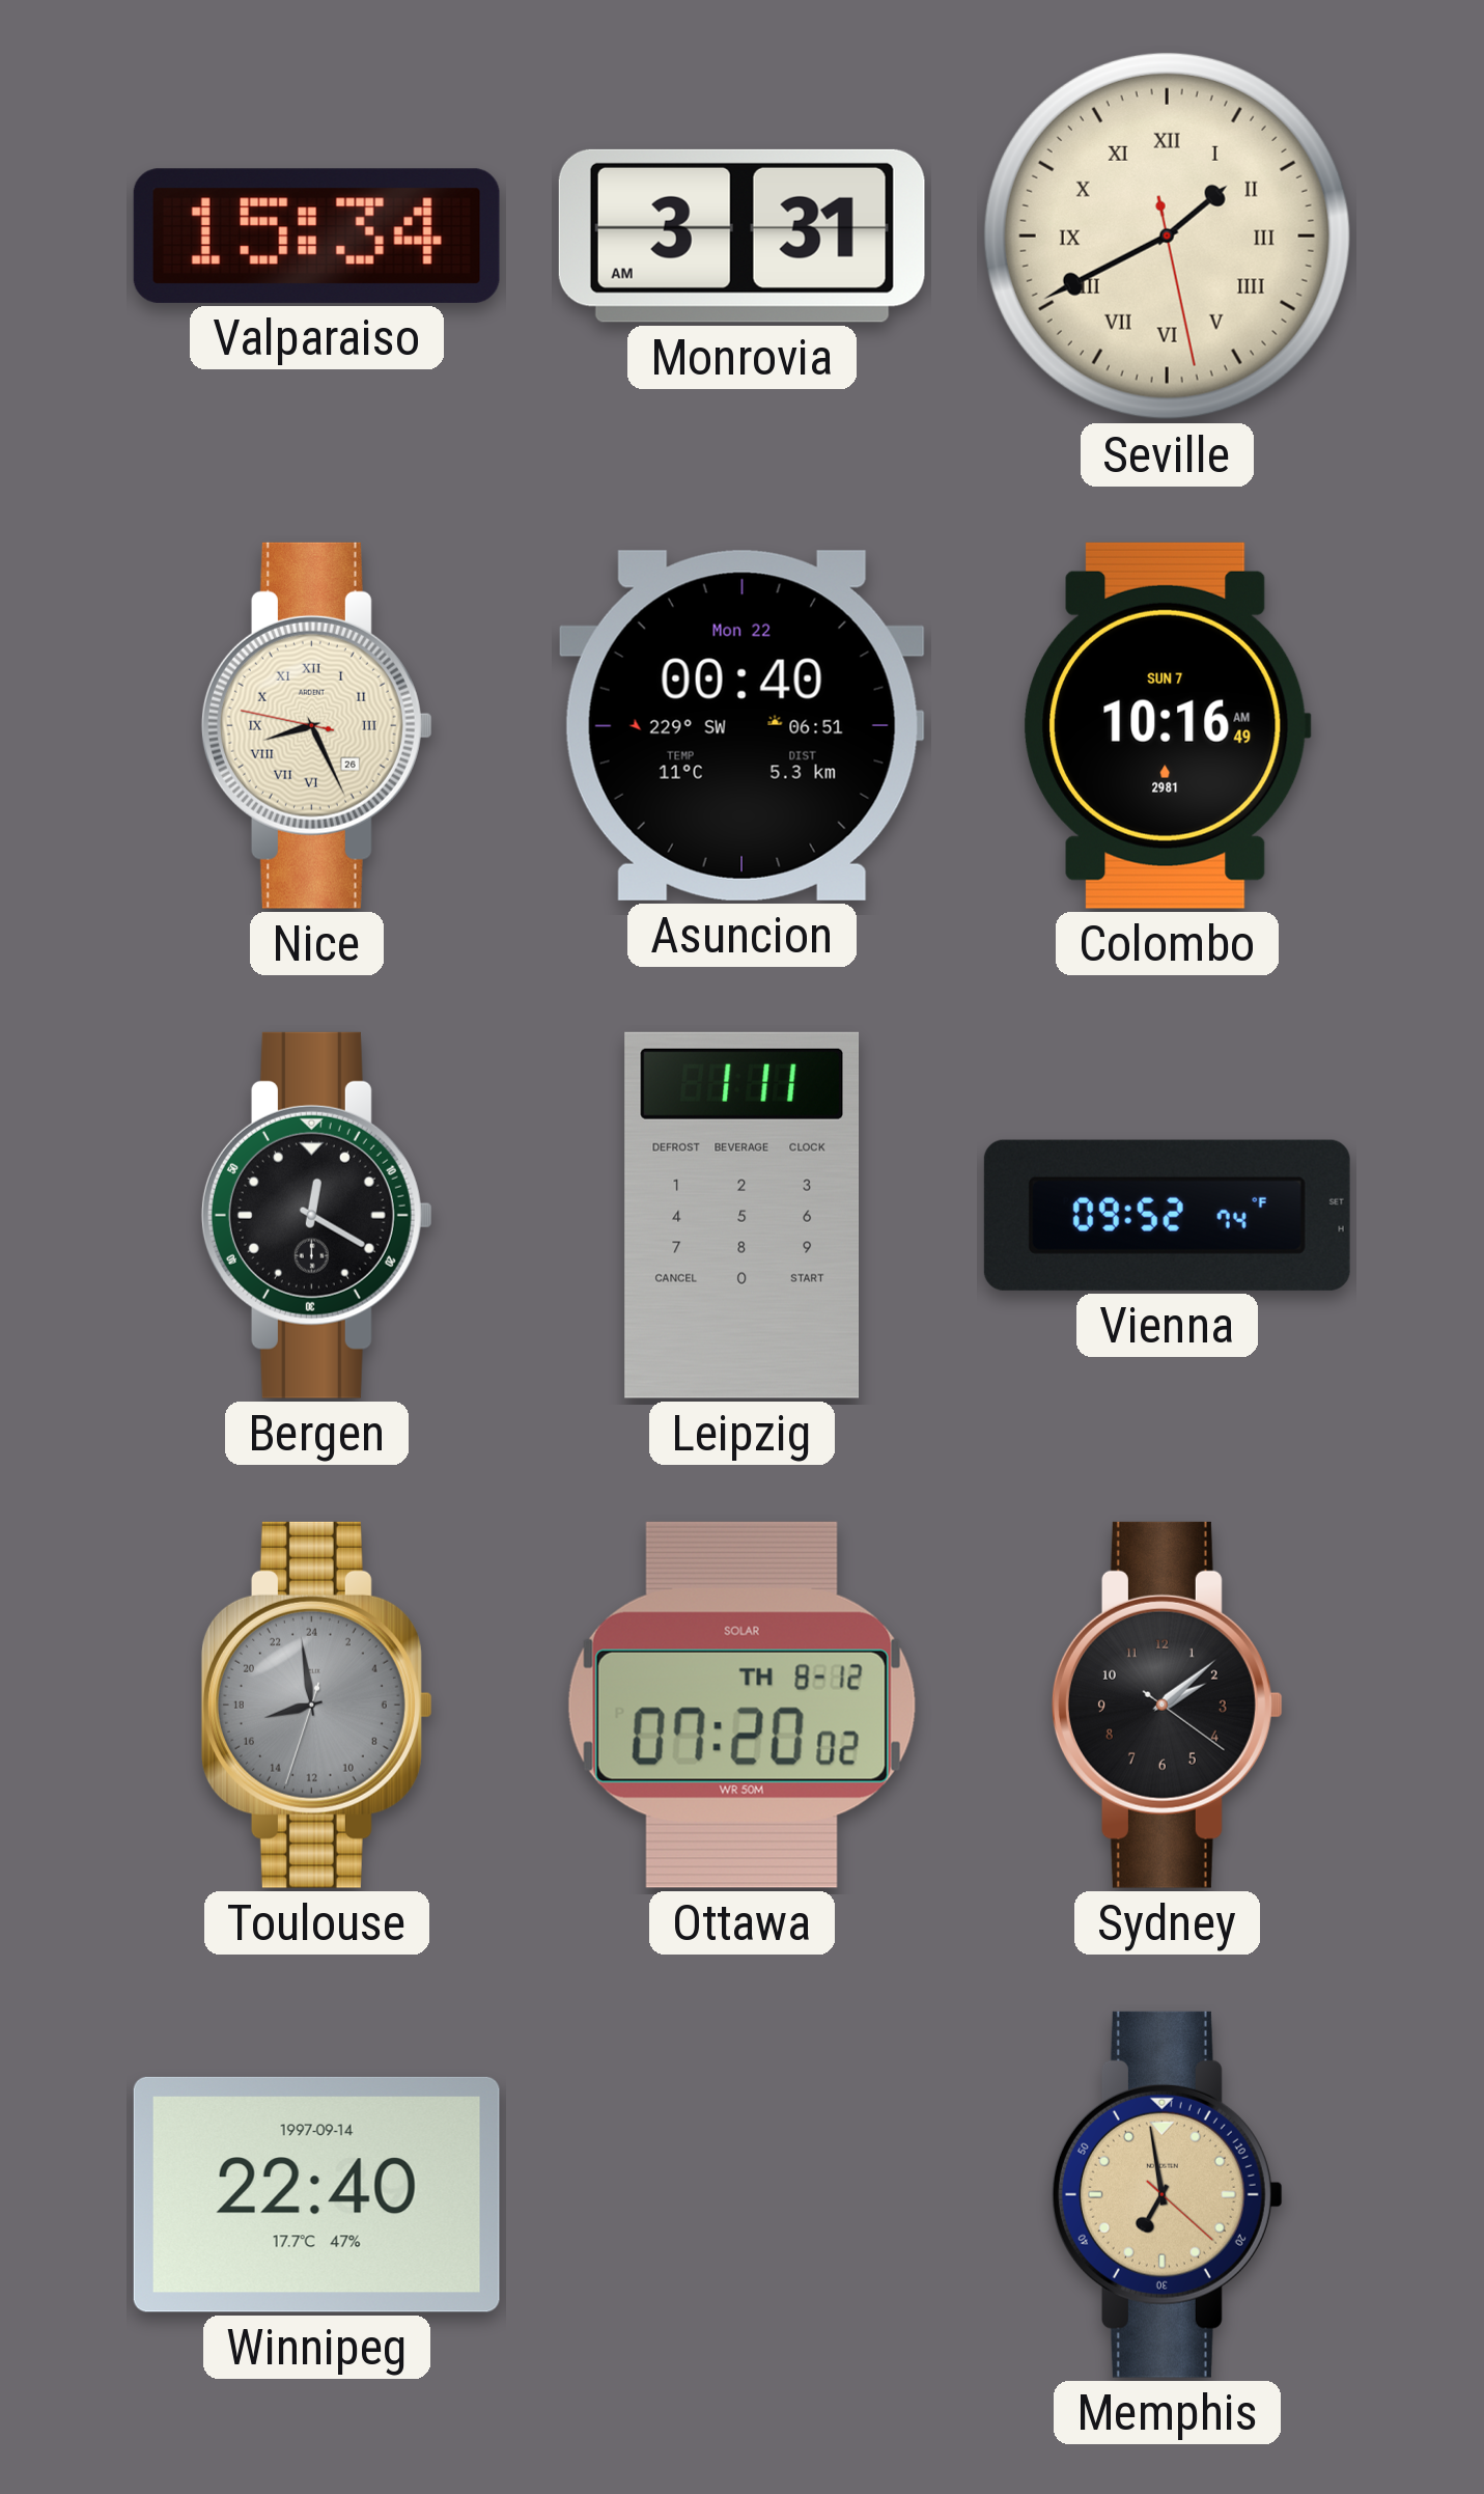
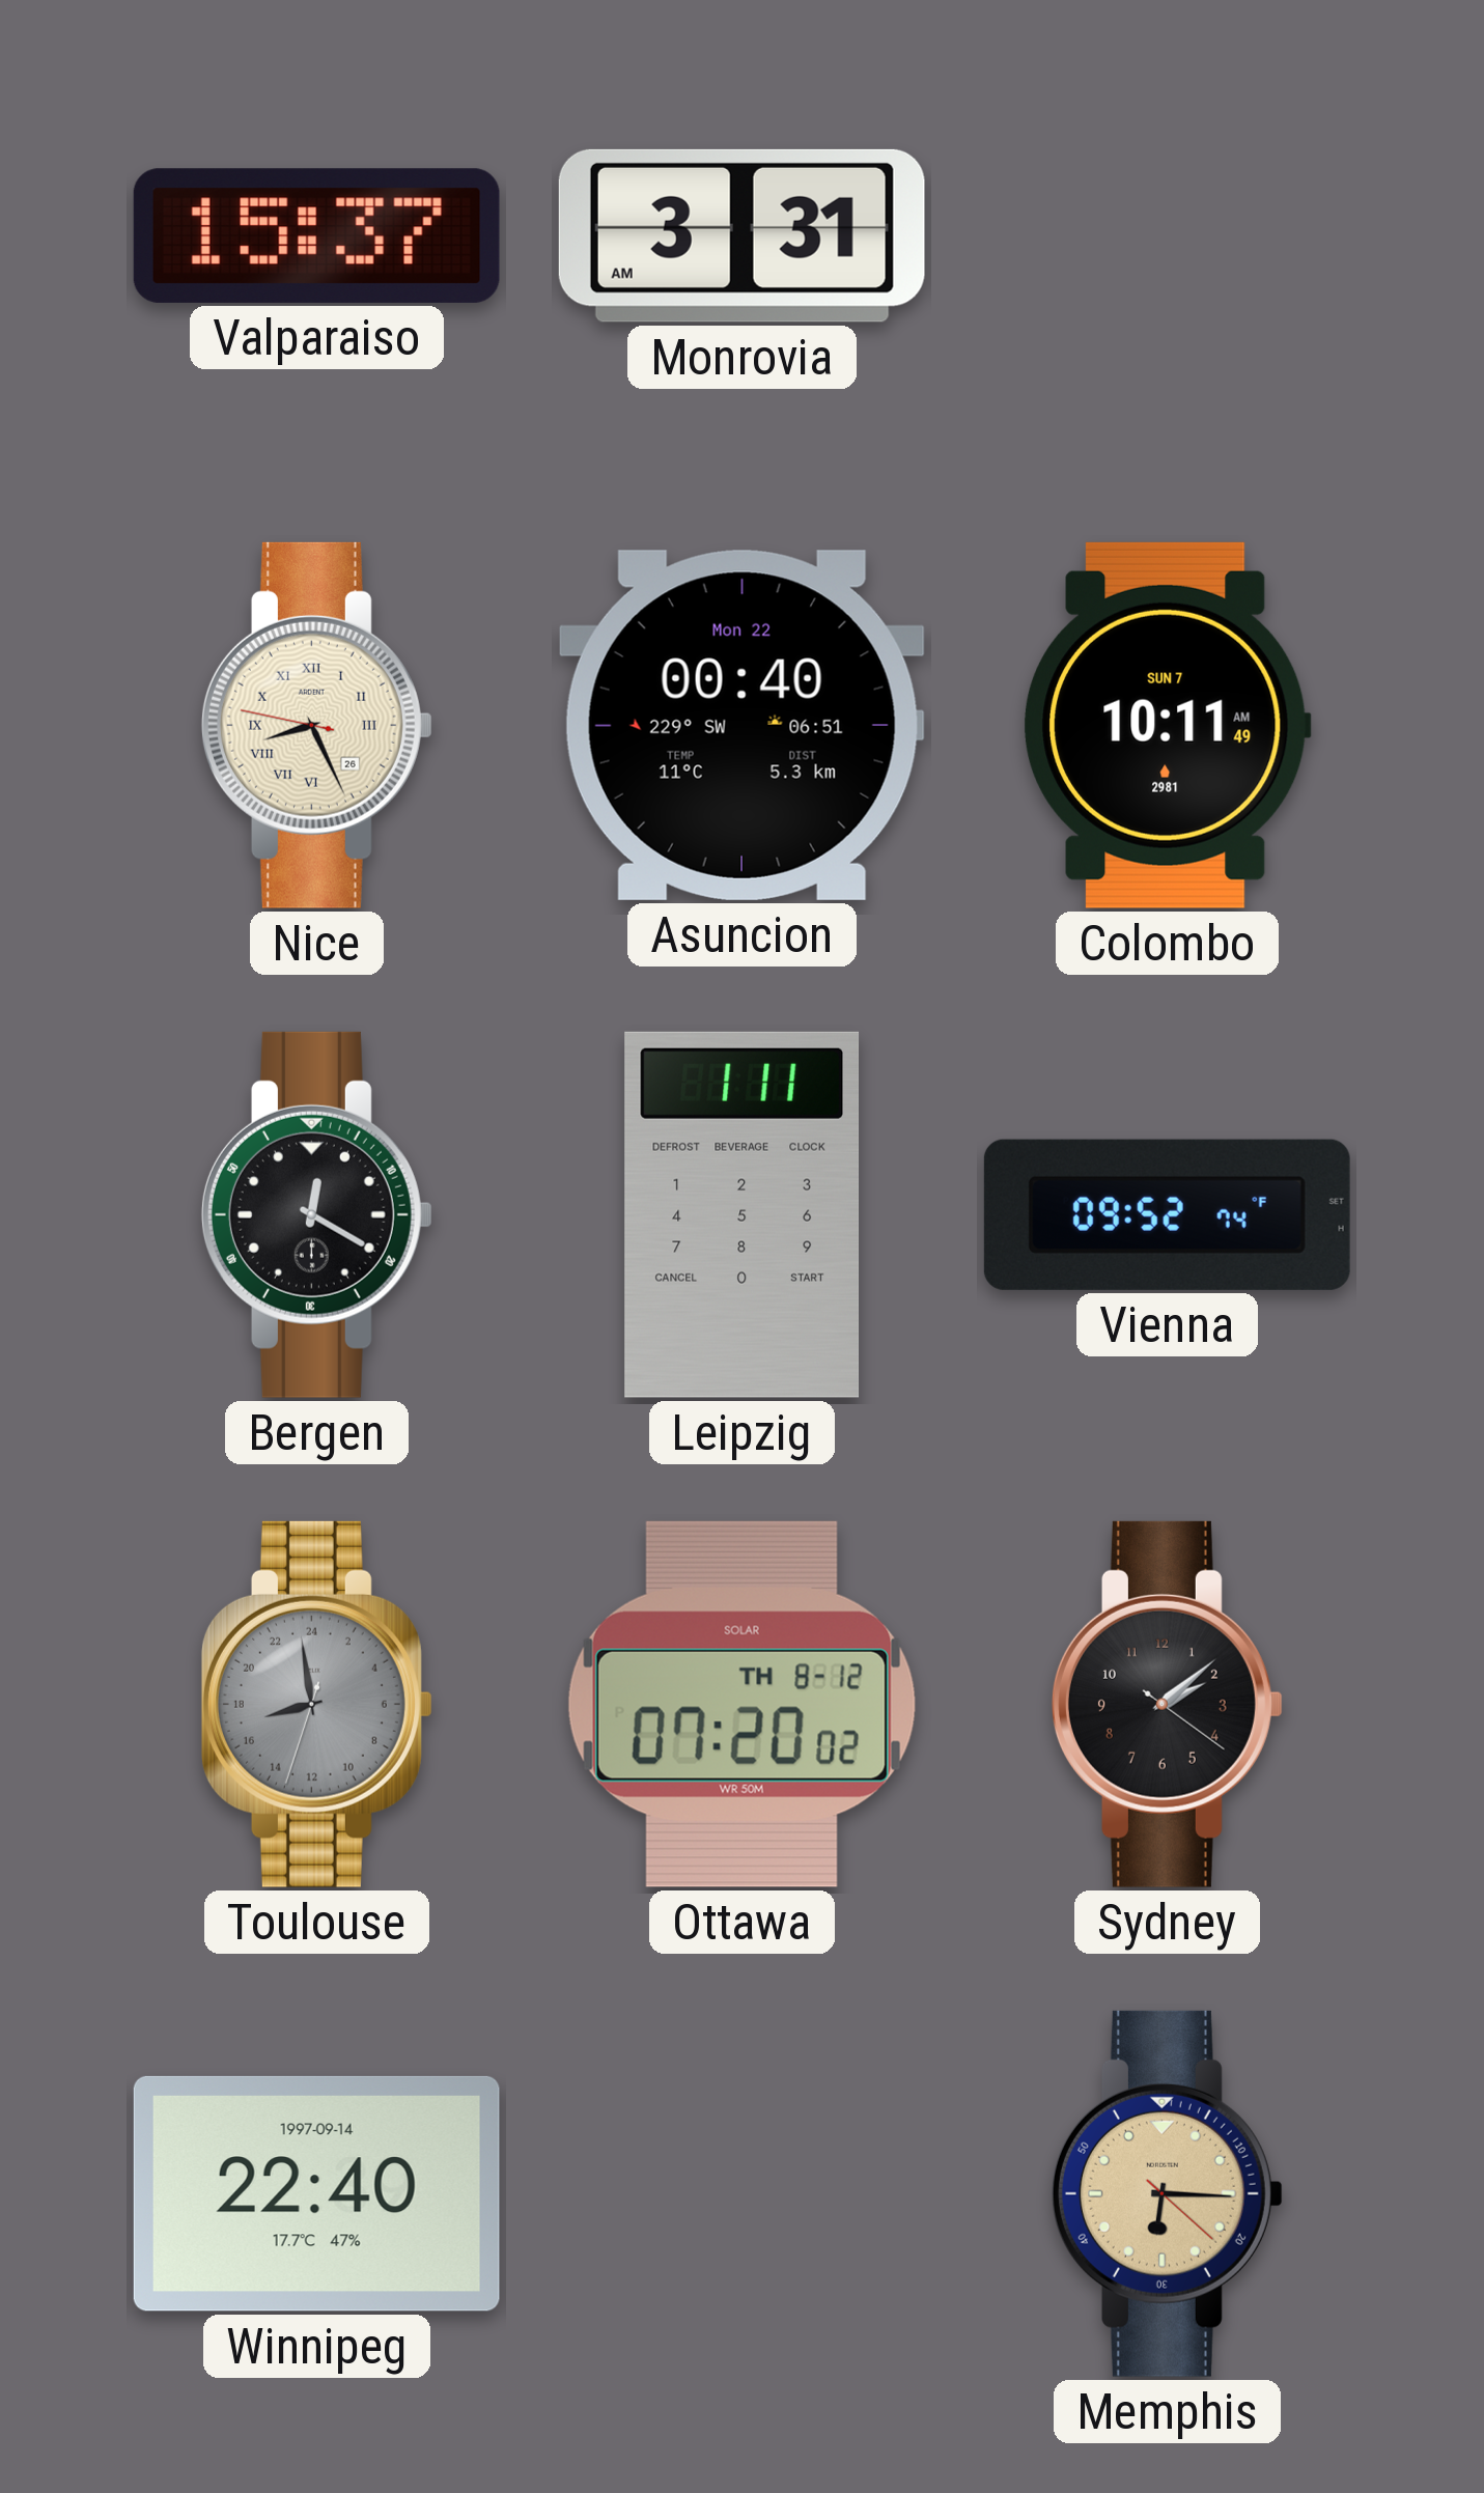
Valparaiso: 15:34 -> 15:37 (316, 235)
Seville: 1:40 -> none (1167, 235)
Colombo: 10:16 -> 10:11 (1168, 725)
Memphis: 6:58 -> 6:15 (1167, 2193)
